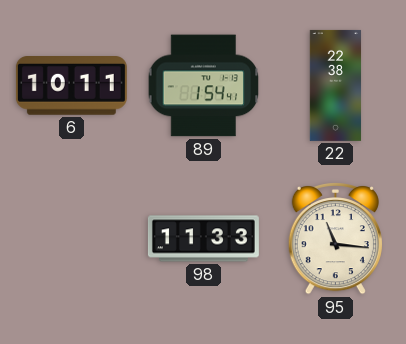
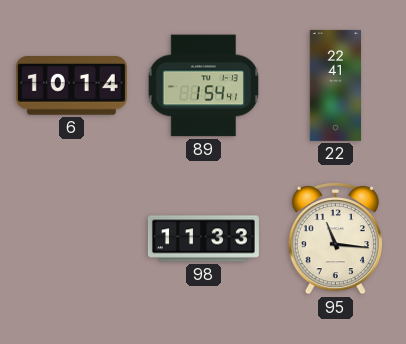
6: 10:11 -> 10:14 (71, 86)
22: 22:38 -> 22:41 (336, 85)
